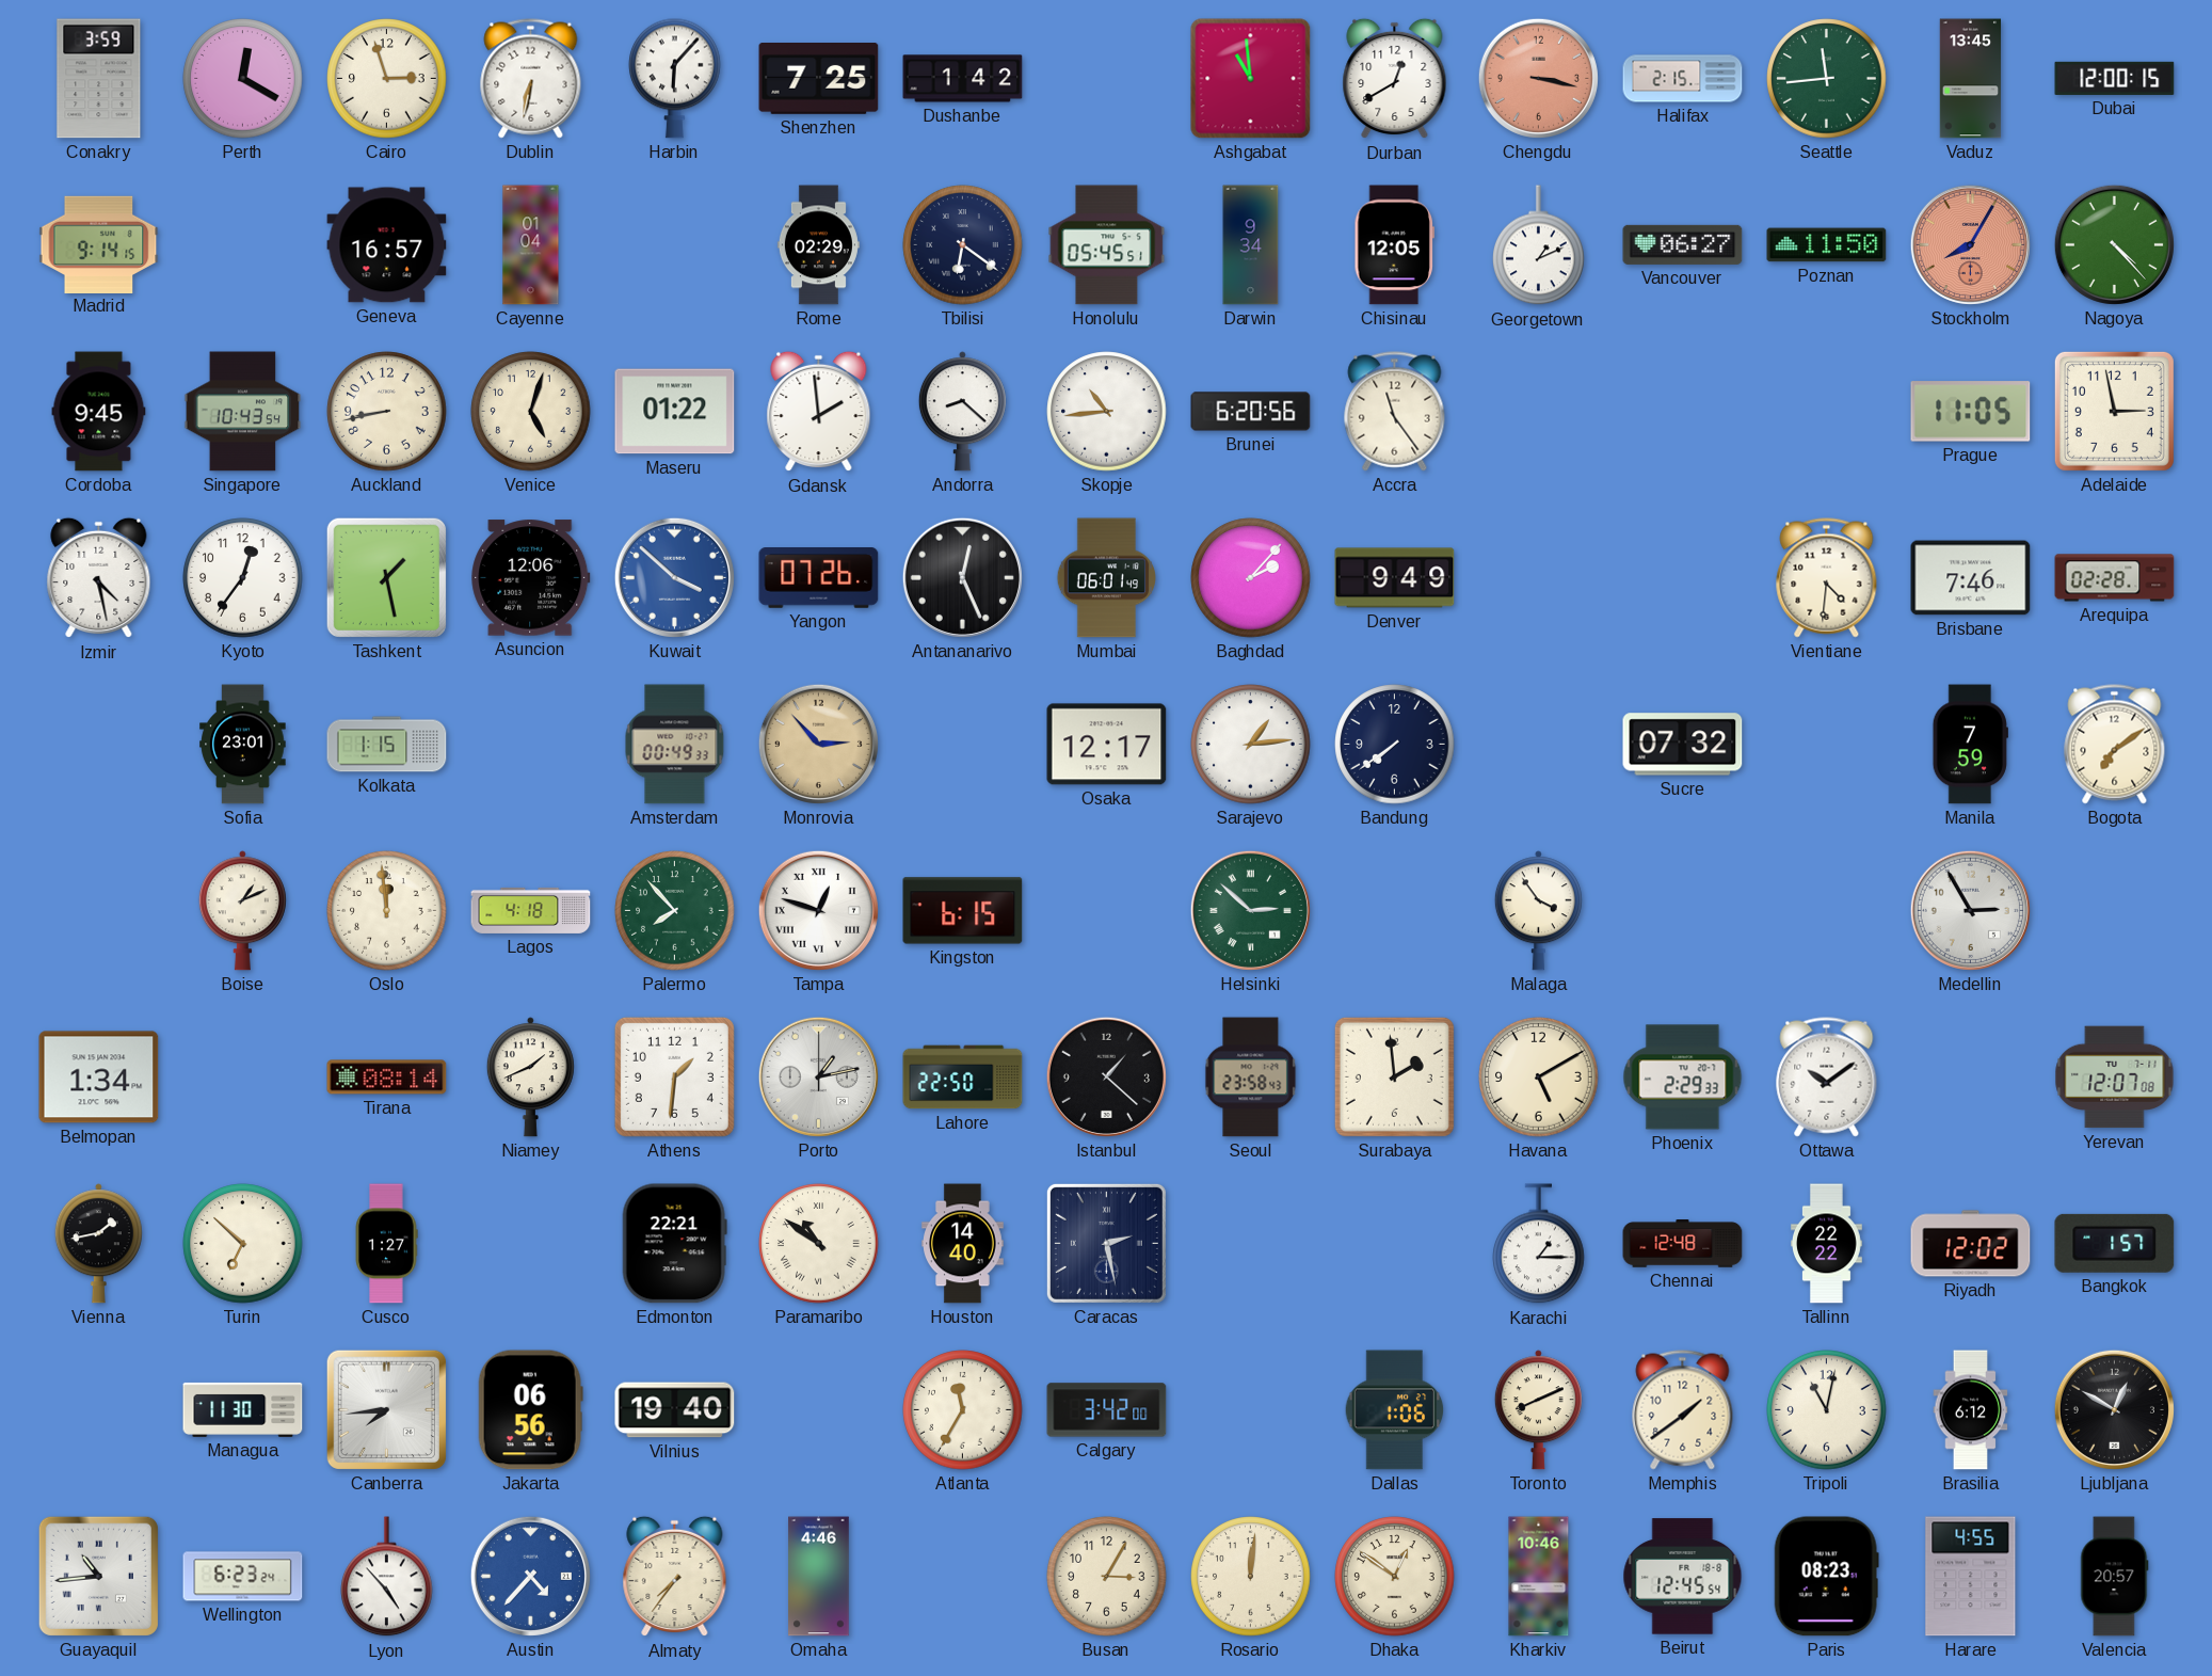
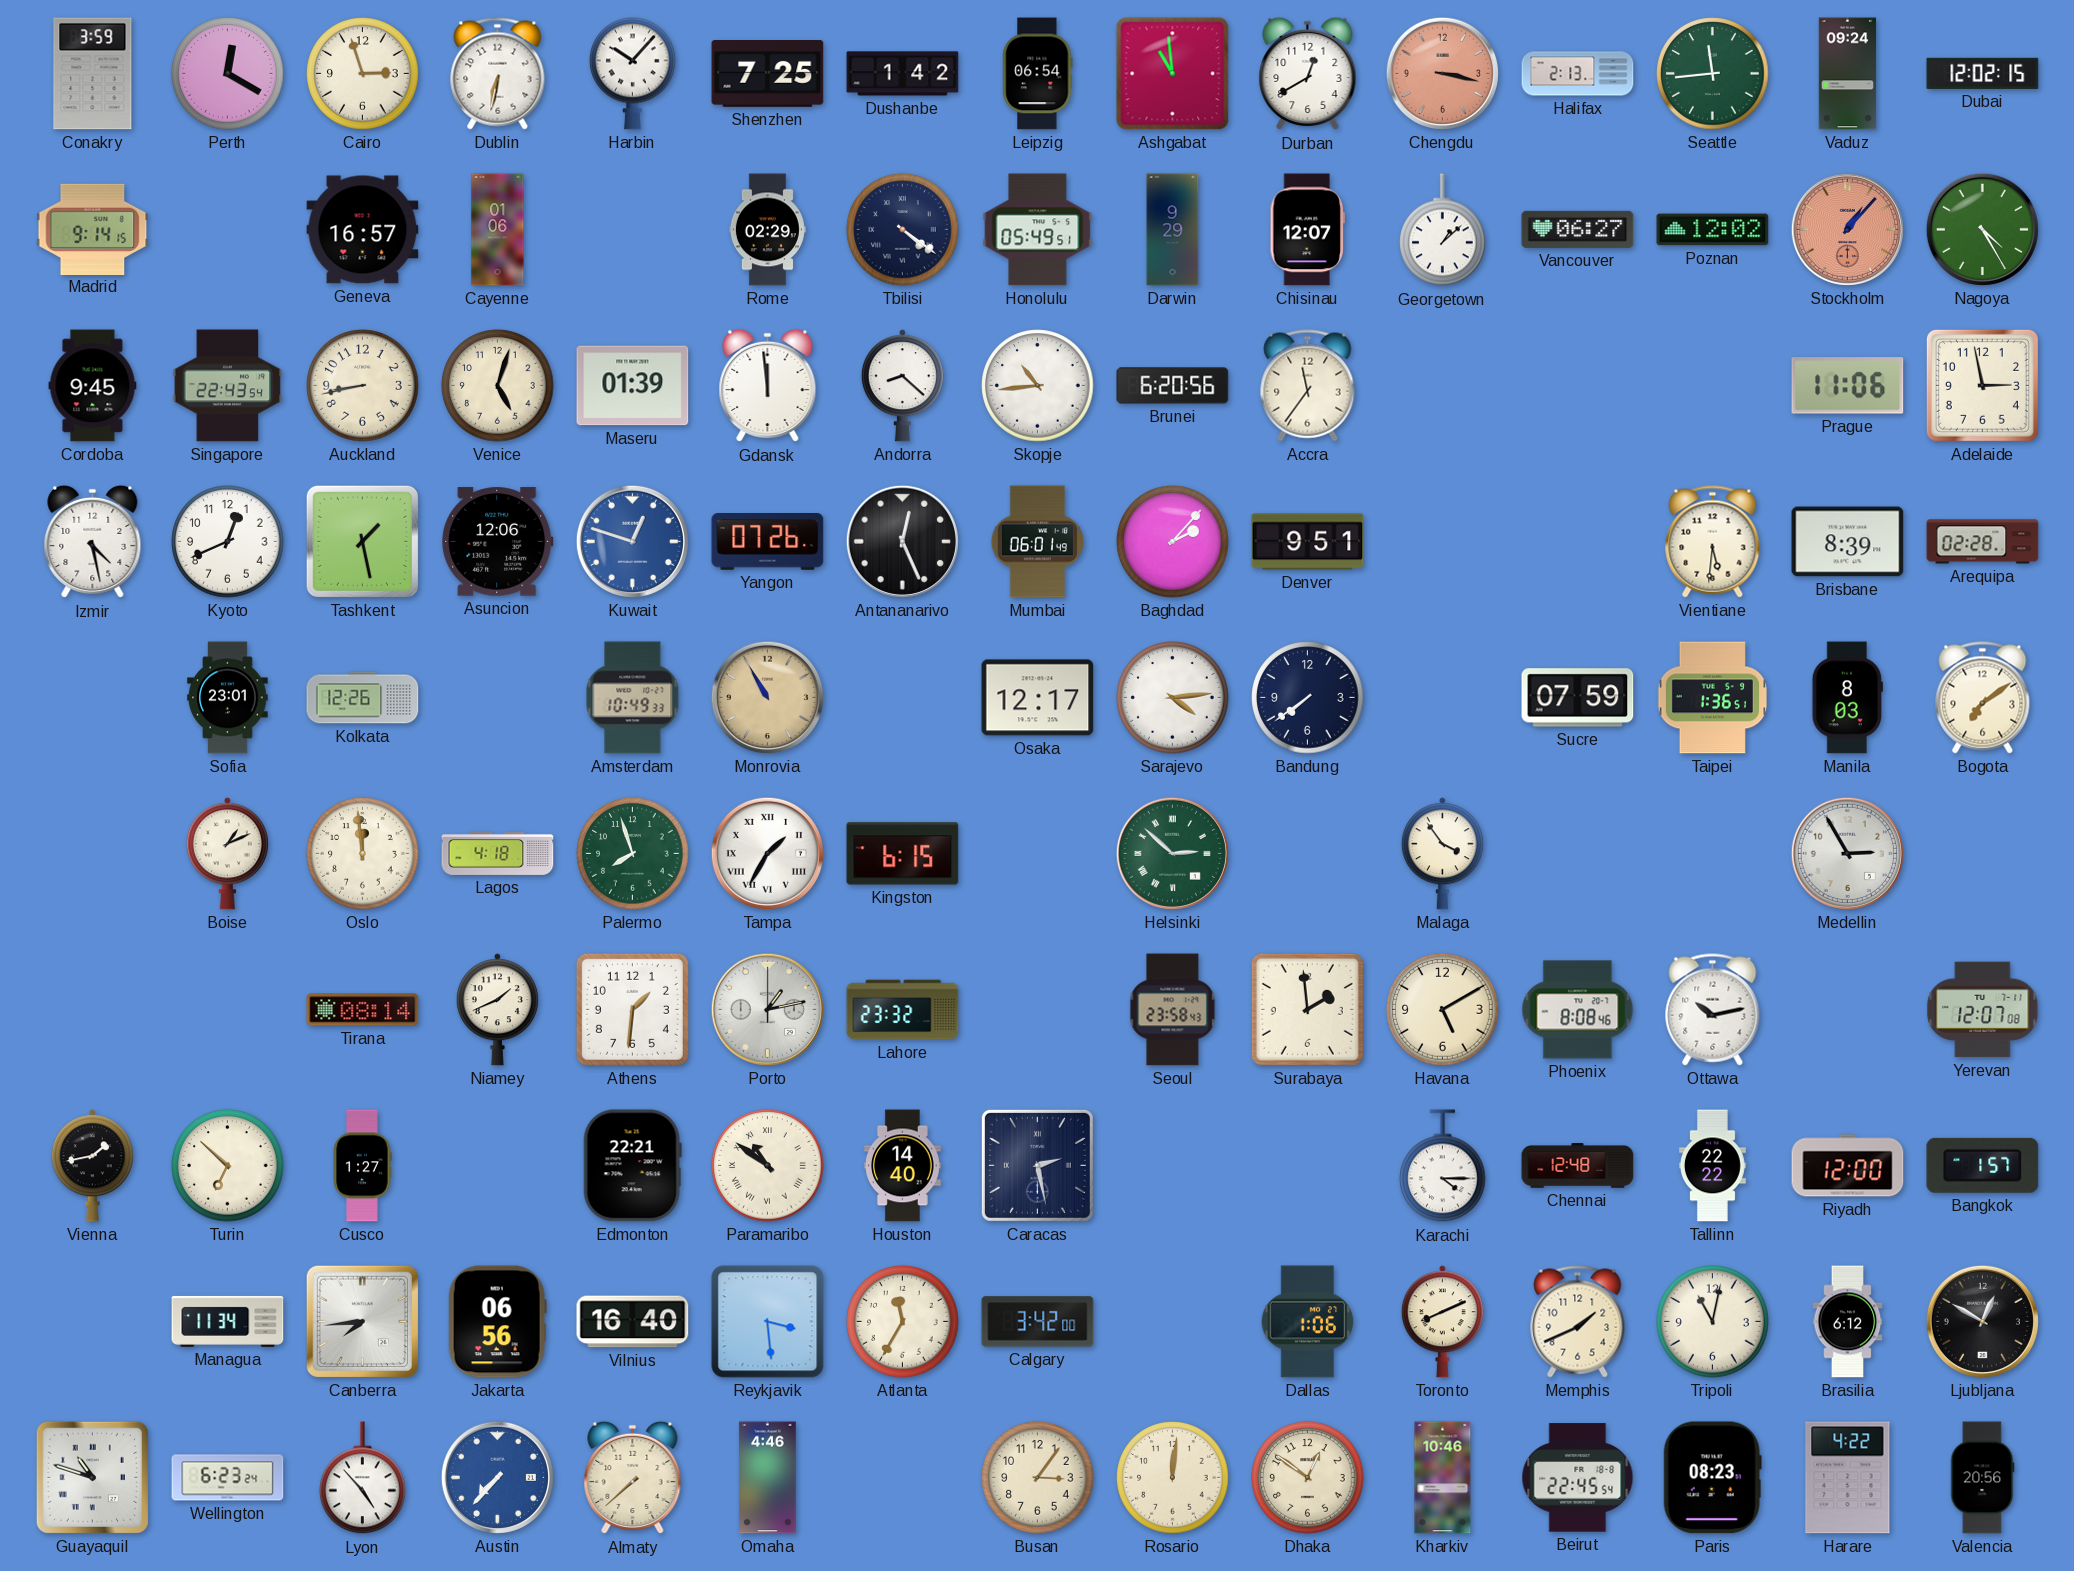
Harbin: 6:07 -> 10:07 (633, 73)
Leipzig: none -> 06:54 (1038, 74)
Halifax: 2:15 -> 2:13 (1578, 74)
Vaduz: 13:45 -> 09:24 (1848, 74)
Dubai: 12:00 -> 12:02 (1983, 73)
Cayenne: 01:04 -> 01:06 (498, 230)
Tbilisi: 6:21 -> 4:21 (903, 230)
Honolulu: 05:45 -> 05:49 (1038, 230)
Darwin: 9:34 -> 9:29 (1173, 230)
Chisinau: 12:05 -> 12:07 (1307, 230)
Georgetown: 1:11 -> 1:08 (1443, 230)
Poznan: 11:50 -> 12:02 (1713, 230)
Stockholm: 8:05 -> 1:07 (1847, 229)
Nagoya: 4:23 -> 4:25 (1982, 229)
Singapore: 10:43 -> 22:43 (228, 386)
Maseru: 01:22 -> 01:39 (633, 386)
Gdansk: 1:59 -> 11:59 (768, 386)
Accra: 11:24 -> 11:36 (1308, 386)
Prague: 11:05 -> 11:06 (1848, 386)
Kyoto: 12:36 -> 12:41 (228, 542)
Kuwait: 3:52 -> 12:48 (632, 541)
Denver: 9:49 -> 9:51 (1308, 542)
Vientiane: 4:31 -> 5:31 (1713, 542)
Brisbane: 7:46 -> 8:39 (1848, 542)
Kolkata: 1:15 -> 12:26 (363, 698)
Amsterdam: 00:49 -> 10:49 (633, 698)
Monrovia: 2:53 -> 10:55 (767, 697)
Sarajevo: 1:14 -> 4:14 (1173, 698)
Sucre: 07:32 -> 07:59 (1578, 698)
Taipei: none -> 1:36 (1713, 698)
Manila: 7:59 -> 8:03 (1847, 698)
Palermo: 7:53 -> 7:57 (633, 854)
Tampa: 12:48 -> 1:35 (767, 853)
Belmopan: 1:34 -> none (99, 1078)
Lahore: 22:50 -> 23:32 (903, 1010)
Istanbul: 1:22 -> none (1106, 1076)
Phoenix: 2:29 -> 8:08 (1578, 1010)
Ottawa: 10:09 -> 10:13 (1713, 1010)
Karachi: 1:15 -> 4:15 (1443, 1166)
Riyadh: 12:02 -> 12:00 (1848, 1166)
Managua: 11:30 -> 11:34 (228, 1321)
Vilnius: 19:40 -> 16:40 (633, 1322)
Reykjavik: none -> 3:29 (768, 1322)
Memphis: 1:39 -> 1:41 (1578, 1322)
Guayaquil: 10:44 -> 10:48 (92, 1477)
Austin: 4:37 -> 7:37 (497, 1477)
Almaty: 7:36 -> 7:38 (633, 1478)
Busan: 3:05 -> 3:06 (1038, 1478)
Beirut: 12:45 -> 22:45 (1578, 1478)
Harare: 4:55 -> 4:22 (1848, 1478)
Valencia: 20:57 -> 20:56 (1983, 1478)
